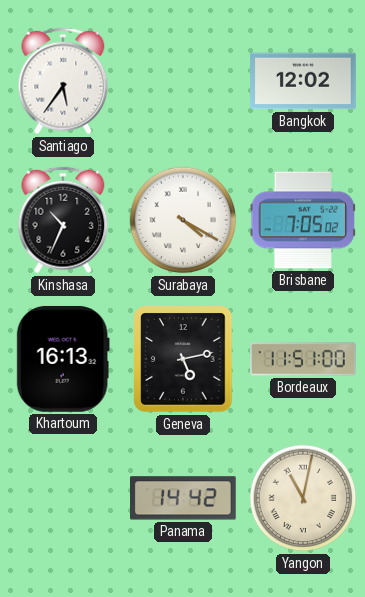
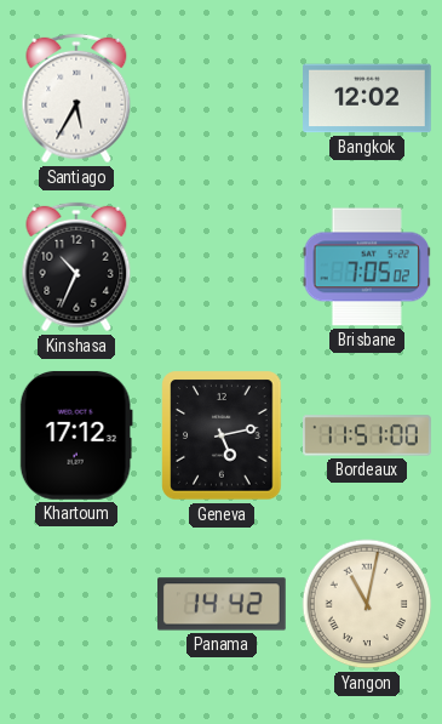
Santiago: 5:36 -> 5:35 (76, 98)
Surabaya: 4:20 -> none (183, 220)
Khartoum: 16:13 -> 17:12 (76, 435)
